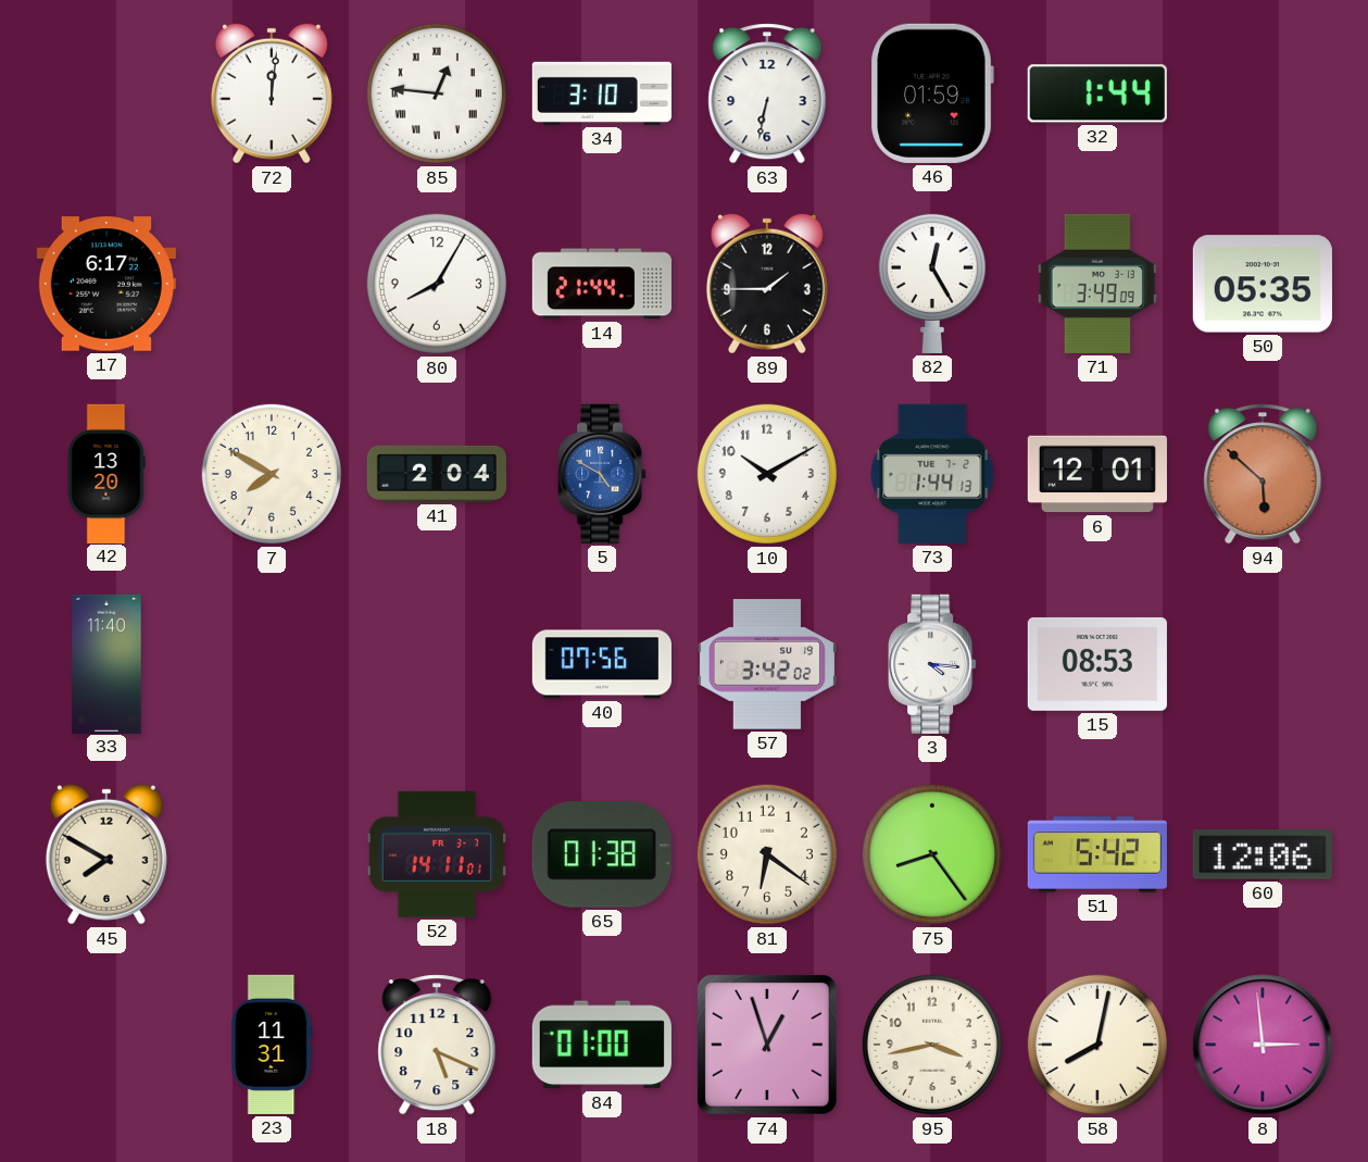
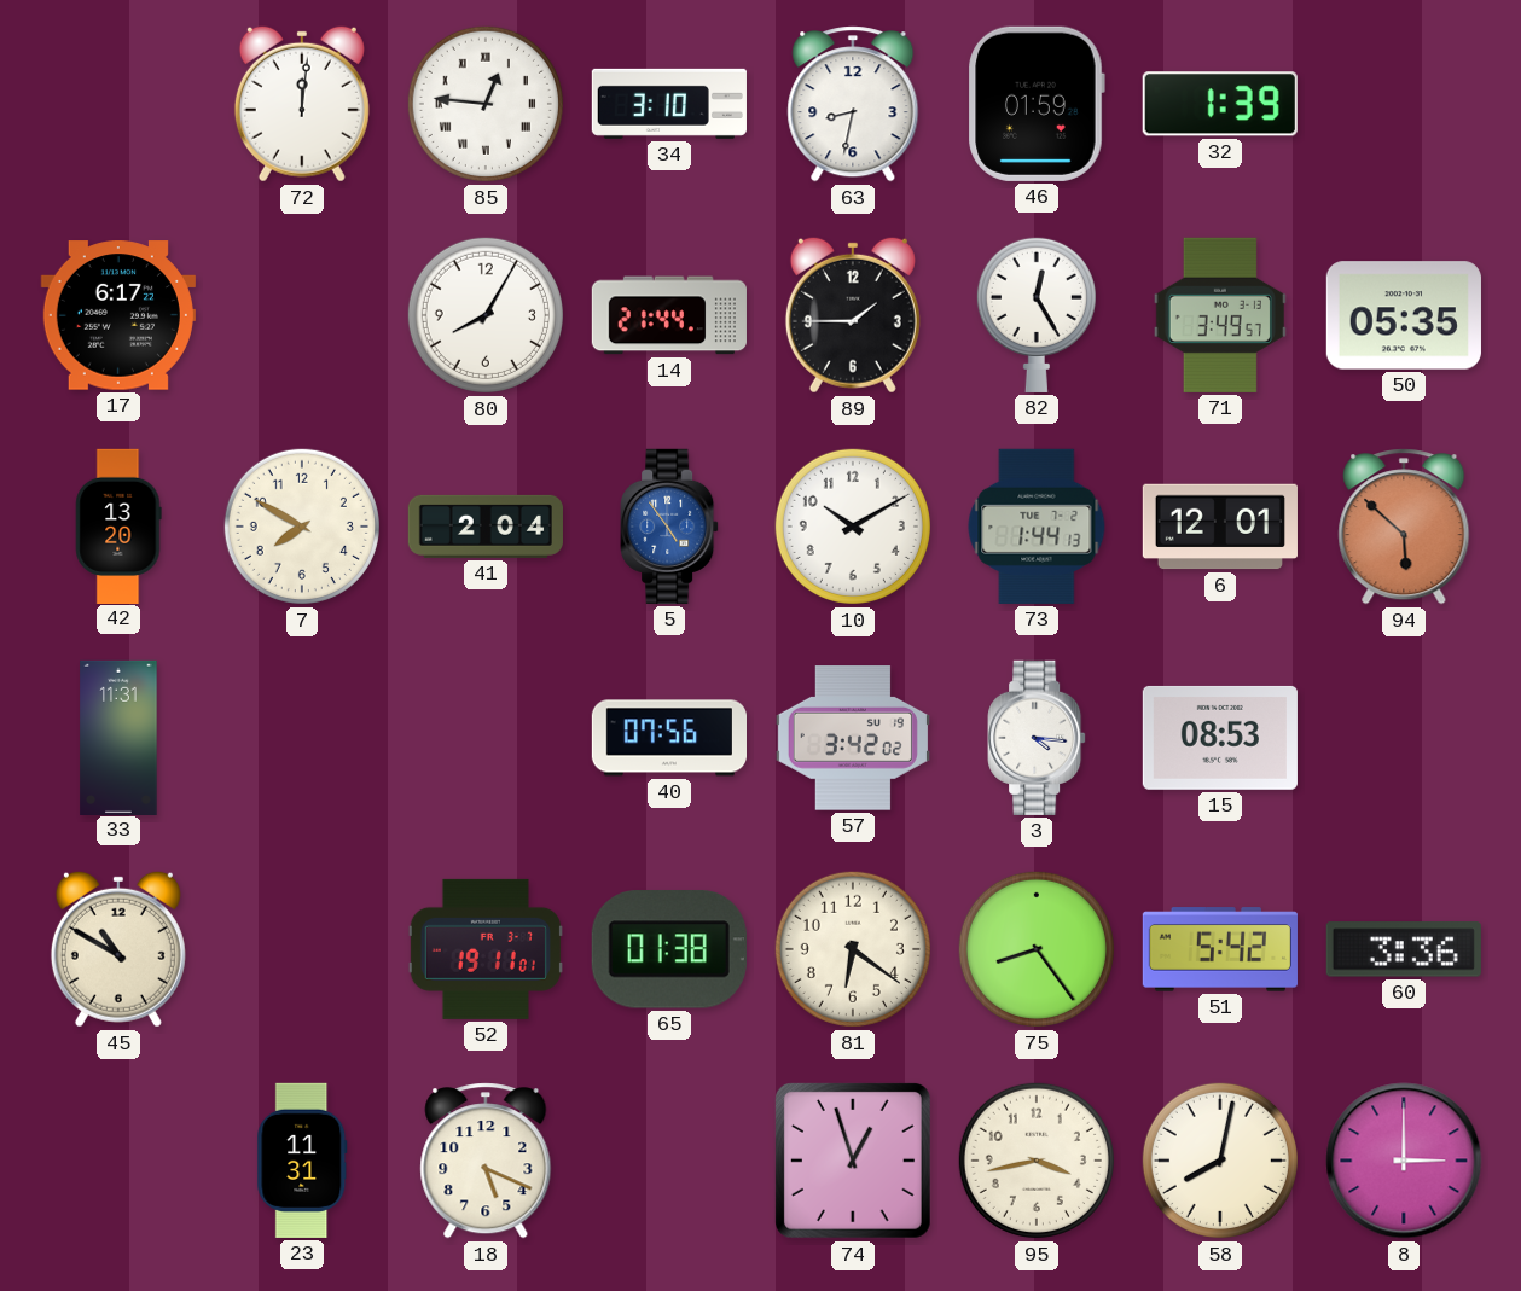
63: 6:32 -> 8:32 (853, 104)
32: 1:44 -> 1:39 (1220, 104)
71: 3:49:09 -> 3:49:57 (1220, 315)
5: 4:50 -> 4:54 (669, 527)
33: 11:40 -> 11:31 (118, 737)
45: 7:50 -> 10:50 (118, 949)
52: 14:11 -> 19:11 (486, 949)
60: 12:06 -> 3:36 (1404, 949)
84: 01:00 -> none (602, 1045)
8: 2:59 -> 3:00 (1404, 1161)
